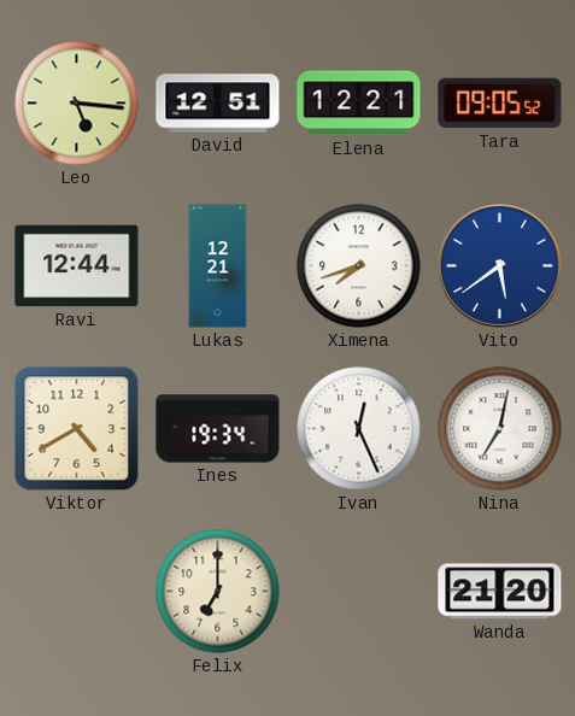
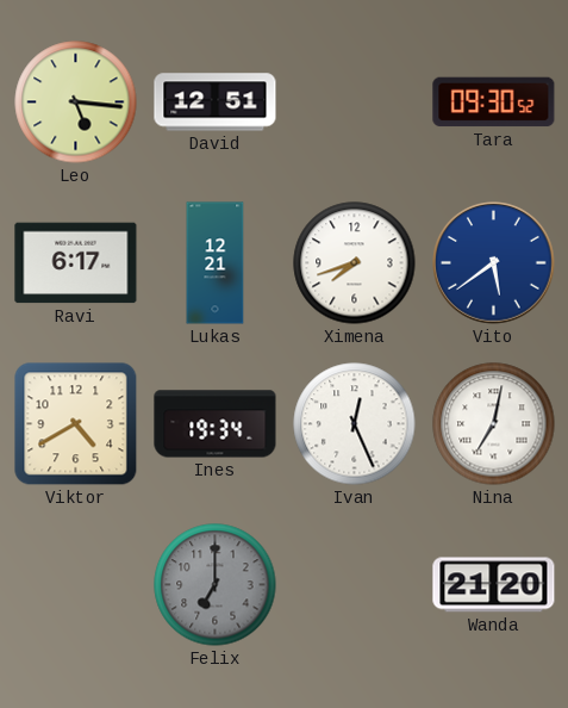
Elena: 12:21 -> none (359, 104)
Tara: 09:05 -> 09:30 (494, 103)
Ravi: 12:44 -> 6:17 (76, 263)
Felix dial: cream -> grey (216, 585)
